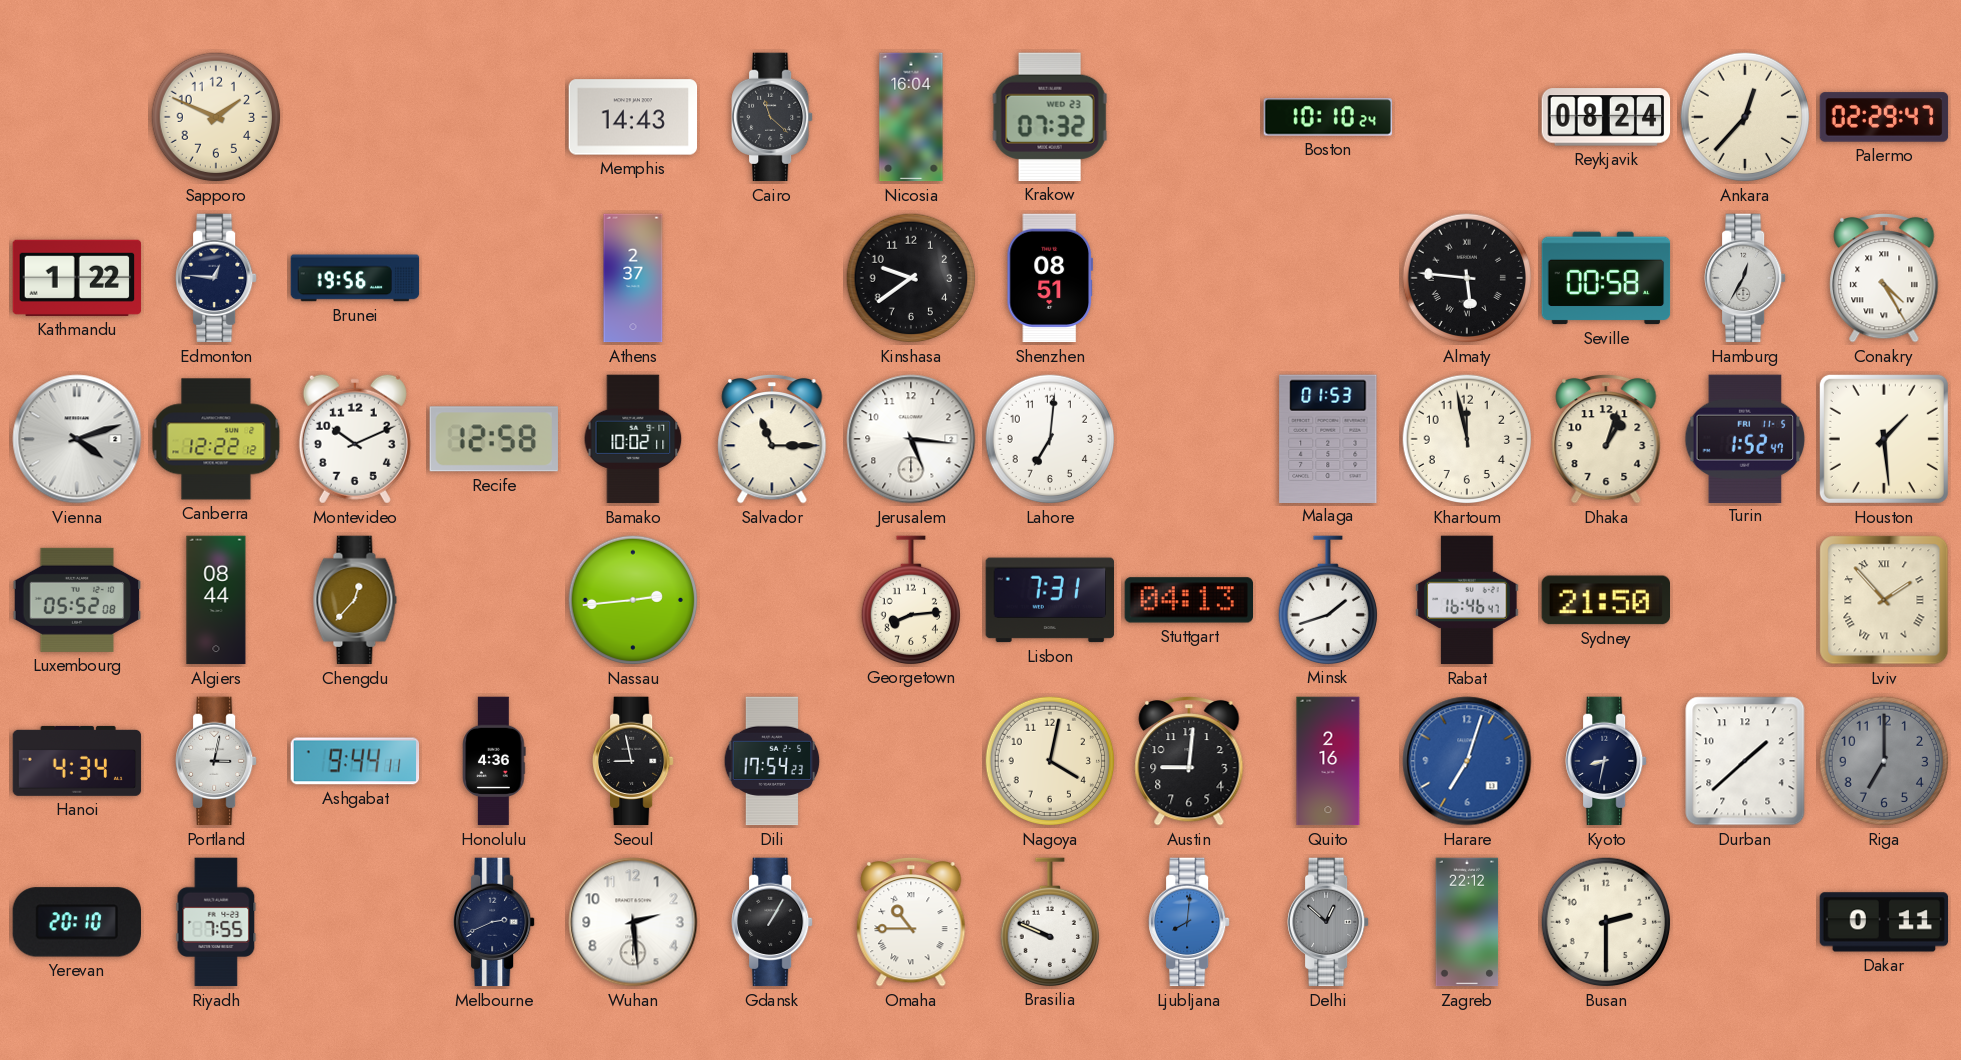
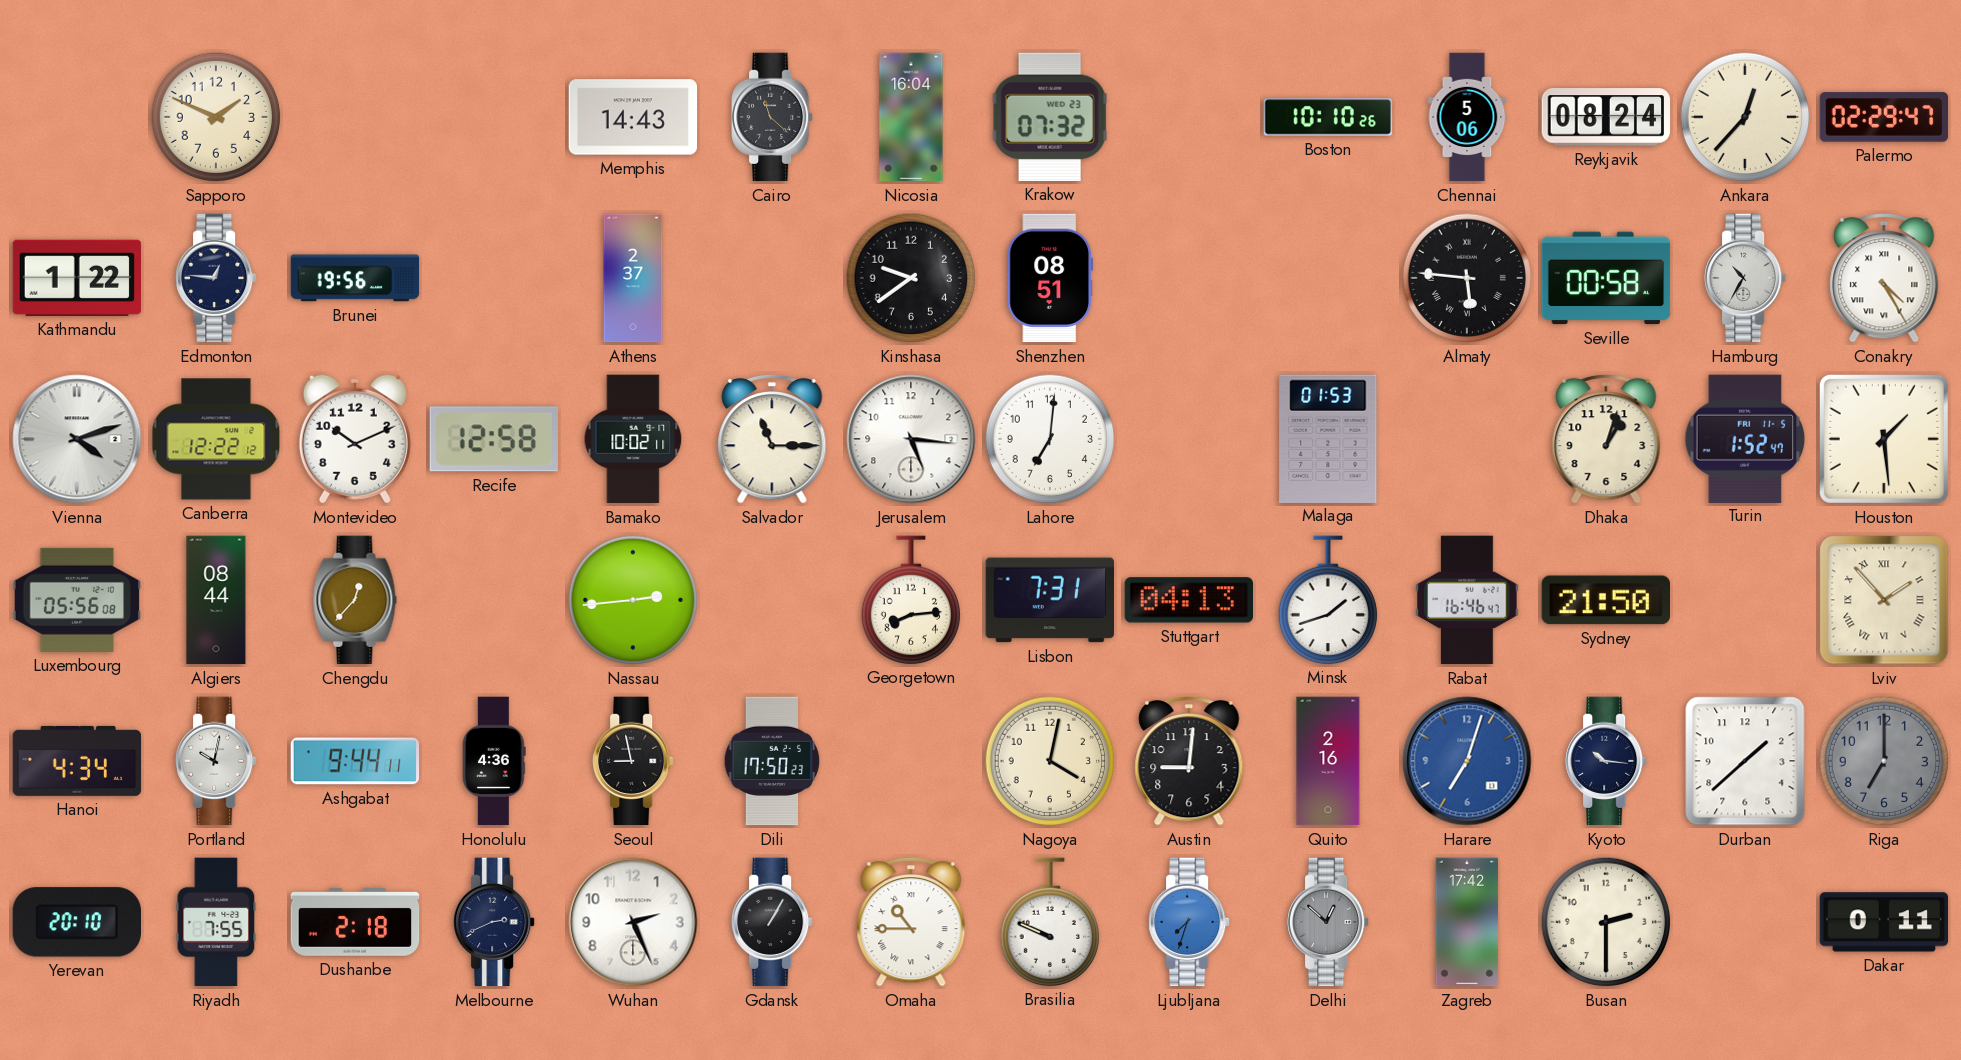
Boston: 10:10:24 -> 10:10:26 (1328, 117)
Chennai: none -> 5:06 (1467, 117)
Hamburg: 12:35 -> 10:35 (1746, 278)
Khartoum: 11:58 -> none (1467, 439)
Luxembourg: 05:52 -> 05:56 (77, 600)
Portland: 3:02 -> 10:02 (217, 761)
Dili: 17:54 -> 17:50 (772, 761)
Kyoto: 8:32 -> 10:16 (1607, 761)
Dushanbe: none -> 2:18 (355, 923)
Wuhan: 2:29 -> 2:26 (633, 922)
Ljubljana: 8:01 -> 7:33 (1190, 922)
Zagreb: 22:12 -> 17:42 (1467, 922)
